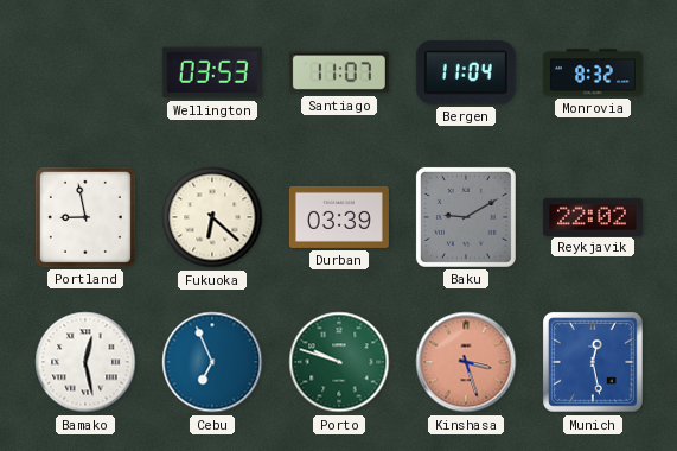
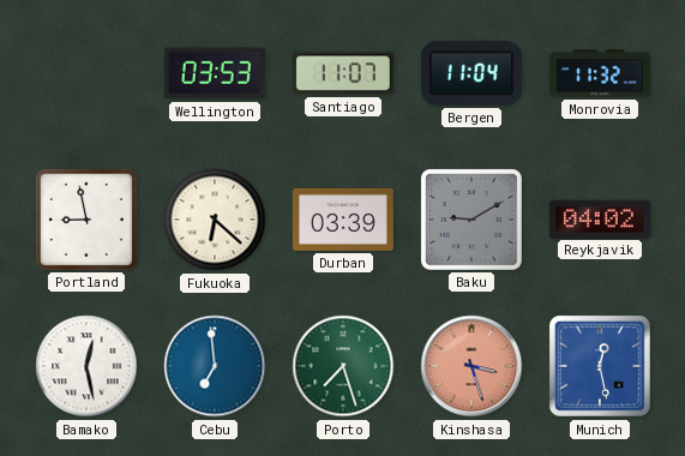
Monrovia: 8:32 -> 11:32 (600, 73)
Reykjavik: 22:02 -> 04:02 (600, 218)
Cebu: 6:56 -> 6:59 (215, 366)
Porto: 9:48 -> 7:27 (343, 366)
